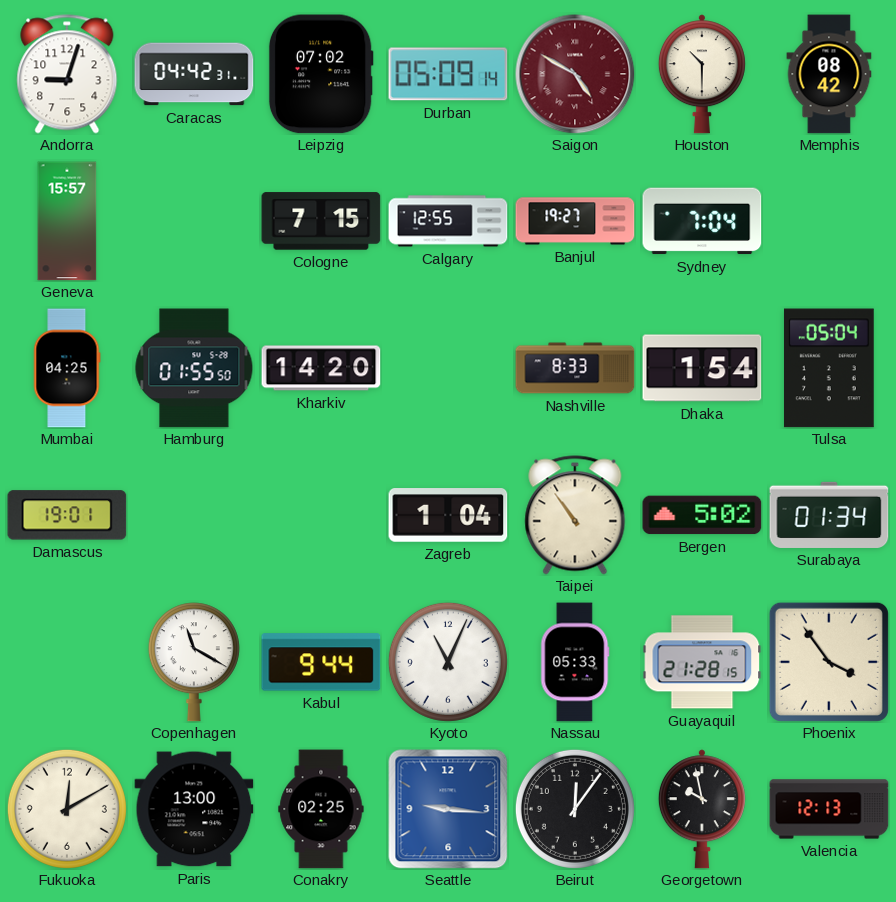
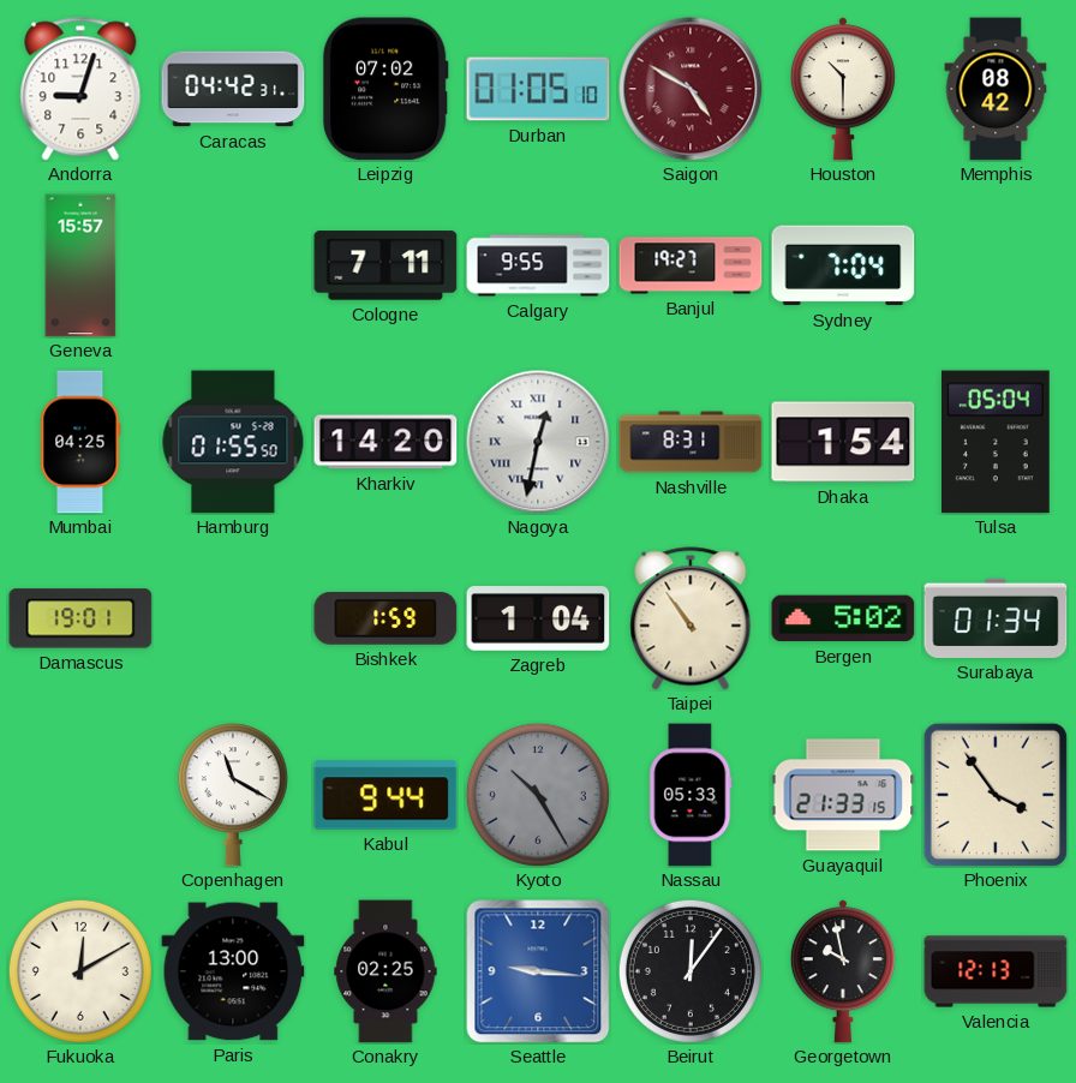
Durban: 05:09 -> 01:05 (538, 89)
Cologne: 7:15 -> 7:11 (385, 265)
Calgary: 12:55 -> 9:55 (538, 265)
Nagoya: none -> 12:32 (538, 442)
Nashville: 8:33 -> 8:31 (691, 442)
Bishkek: none -> 1:59 (385, 618)
Kyoto: 11:04 -> 10:25 (538, 795)
Kyoto dial: white -> grey (538, 795)
Guayaquil: 21:28 -> 21:33 (843, 795)
